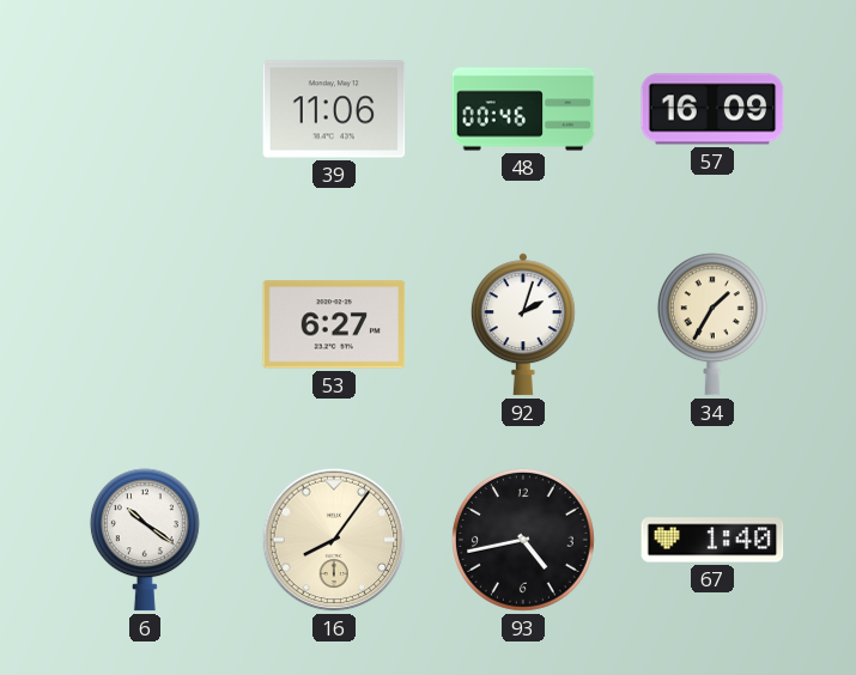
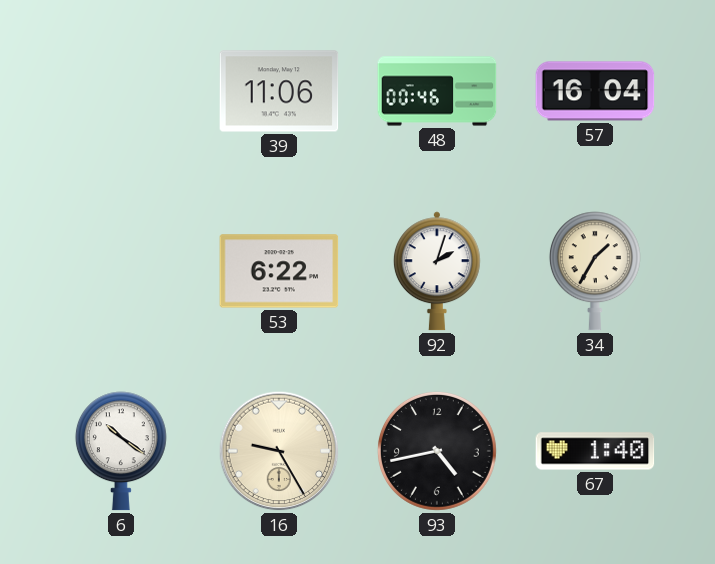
57: 16:09 -> 16:04 (595, 91)
53: 6:27 -> 6:22 (279, 271)
16: 8:06 -> 9:25 (279, 451)
